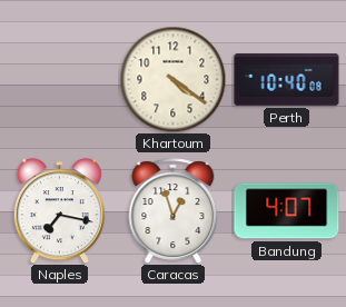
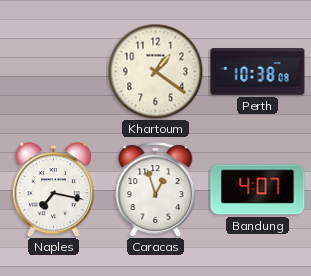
Khartoum: 4:21 -> 1:21 (155, 71)
Perth: 10:40 -> 10:38 (258, 72)
